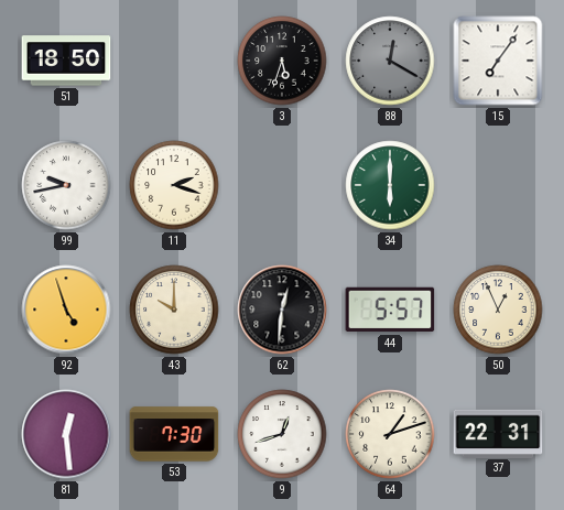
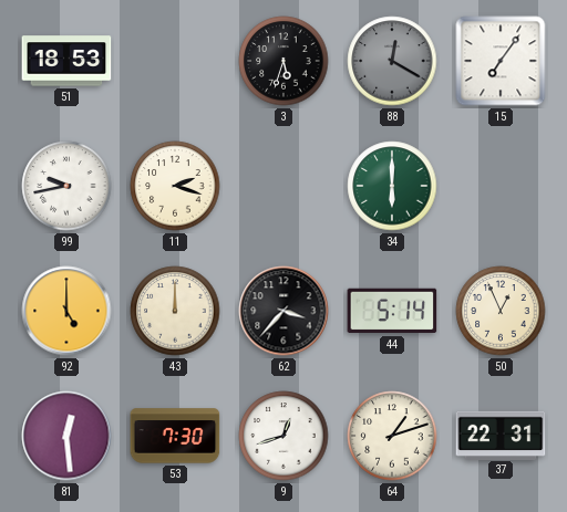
51: 18:50 -> 18:53 (66, 61)
92: 4:57 -> 5:00 (66, 311)
43: 10:00 -> 12:00 (175, 311)
62: 12:31 -> 3:37 (283, 311)
44: 5:57 -> 5:14 (392, 311)
